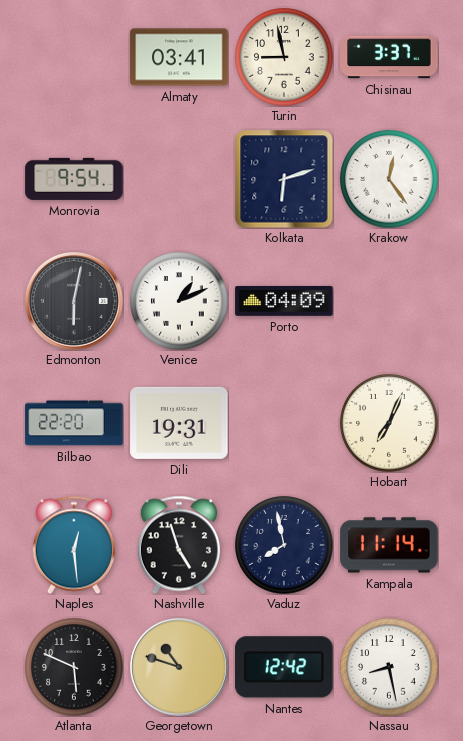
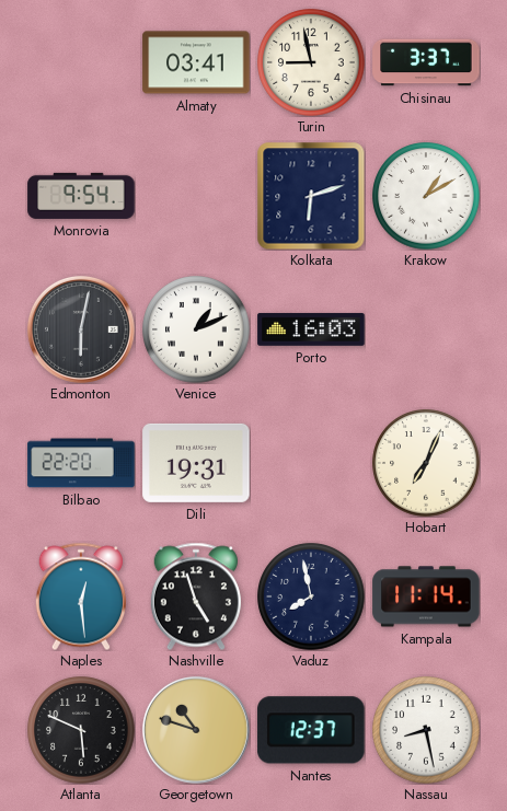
Krakow: 12:24 -> 1:10 (426, 196)
Porto: 04:09 -> 16:03 (311, 329)
Nantes: 12:42 -> 12:37 (311, 730)
